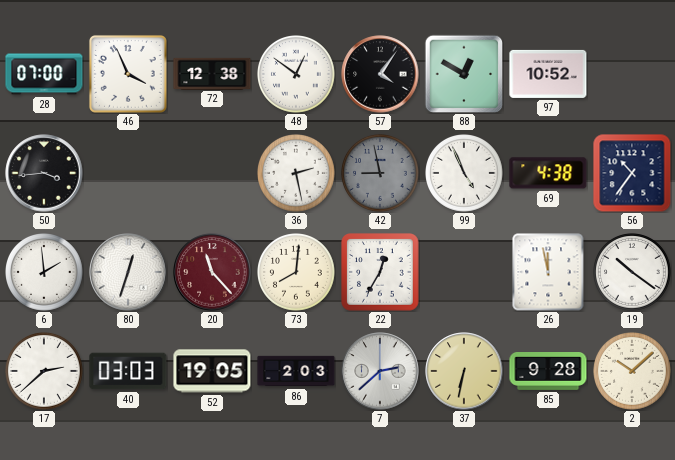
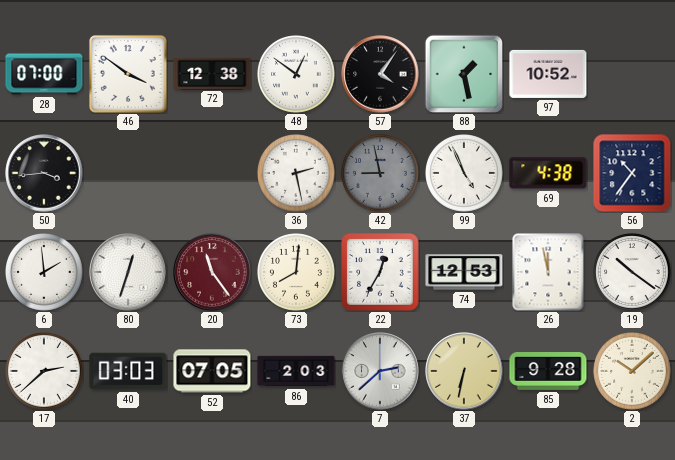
46: 3:56 -> 3:51 (128, 74)
88: 12:50 -> 1:28 (464, 74)
20: 11:23 -> 11:24 (212, 272)
74: none -> 12:53 (464, 272)
52: 19:05 -> 07:05 (212, 371)
